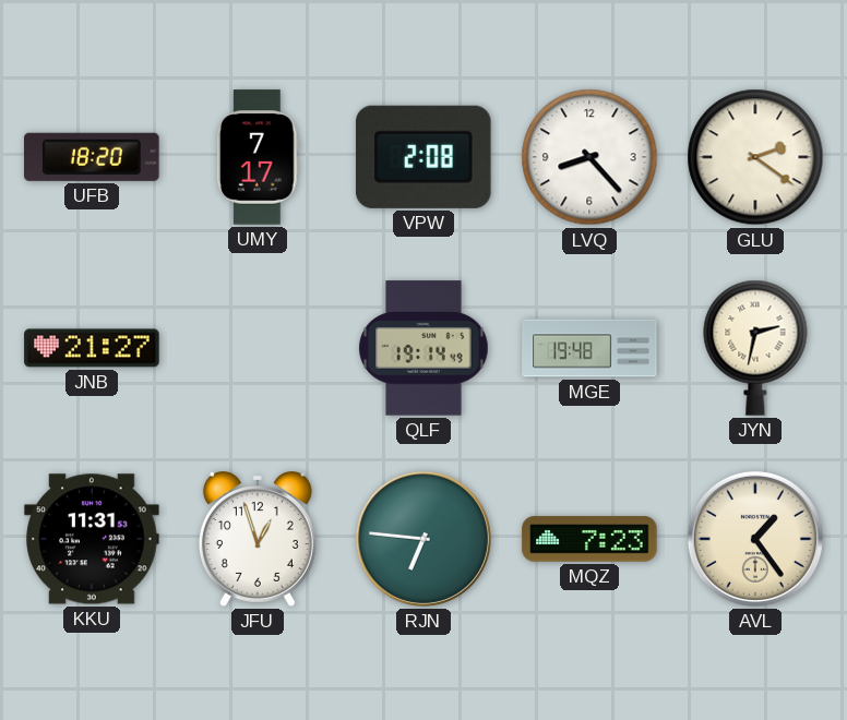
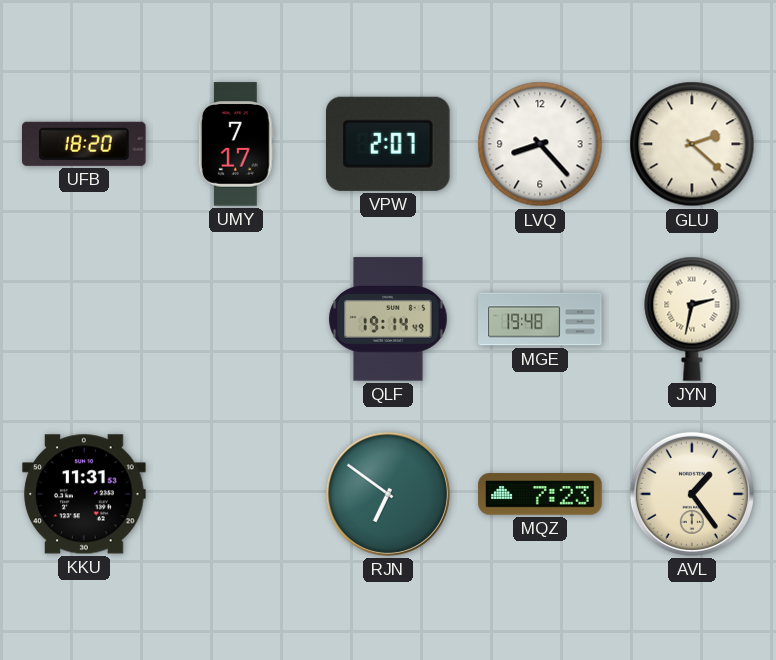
VPW: 2:08 -> 2:07 (389, 144)
GLU: 2:21 -> 2:22 (692, 144)
JNB: 21:27 -> none (92, 348)
JFU: 12:57 -> none (258, 540)
RJN: 6:46 -> 6:51 (388, 494)
